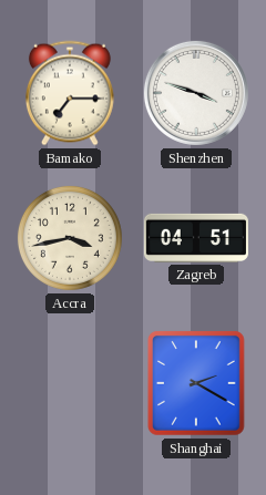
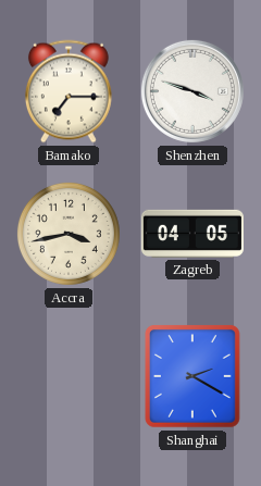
Zagreb: 04:51 -> 04:05 (192, 234)
